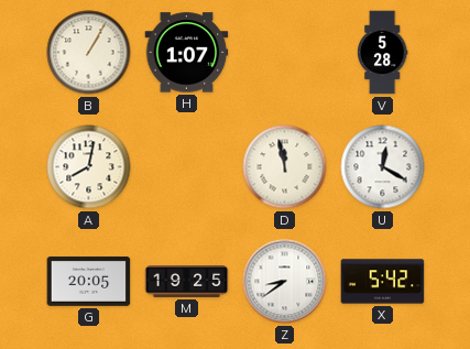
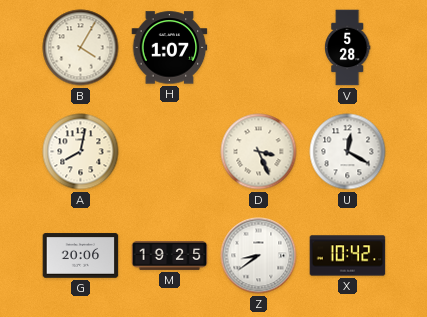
B: 1:05 -> 4:05 (81, 48)
D: 11:58 -> 3:26 (259, 152)
G: 20:05 -> 20:06 (81, 256)
X: 5:42 -> 10:42 (348, 256)
